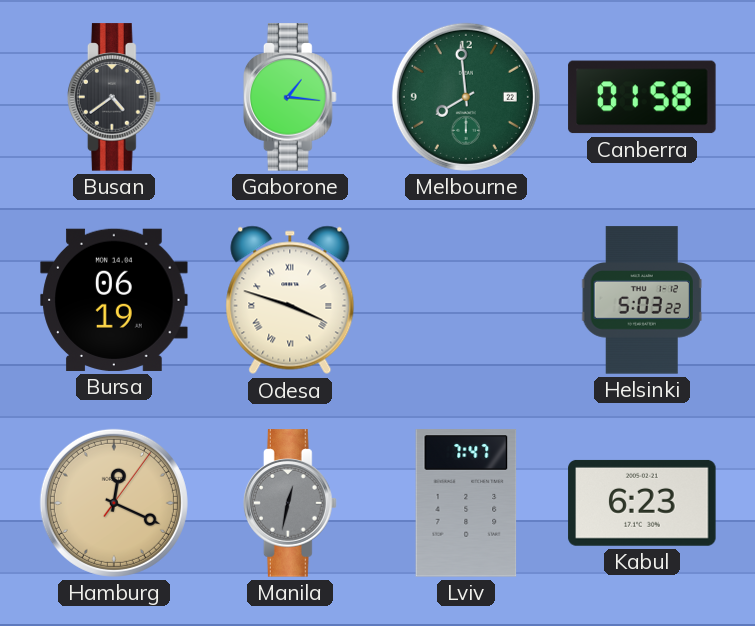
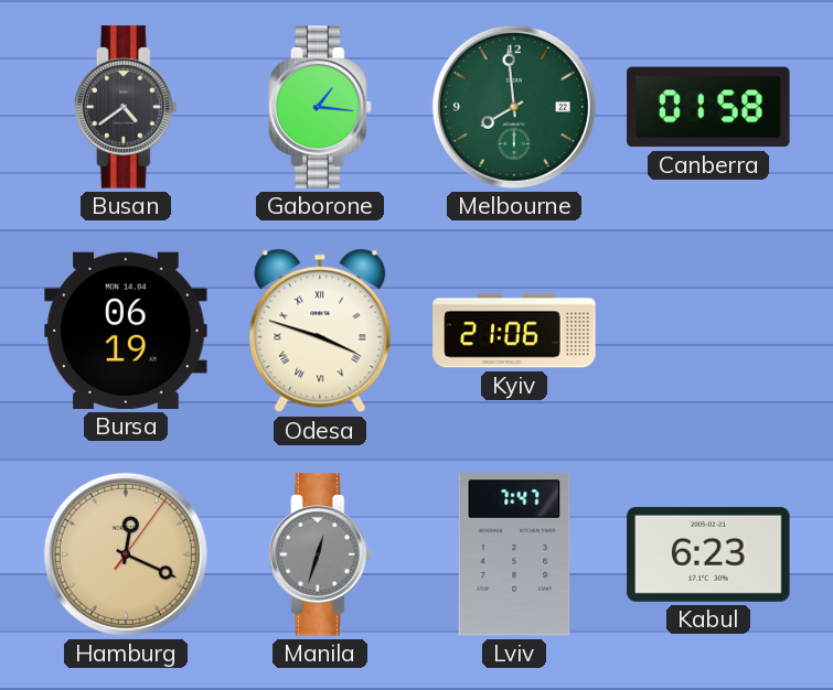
Kyiv: none -> 21:06 (514, 331)
Helsinki: 5:03 -> none (642, 300)
Manila: 12:32 -> 12:33 (320, 554)
